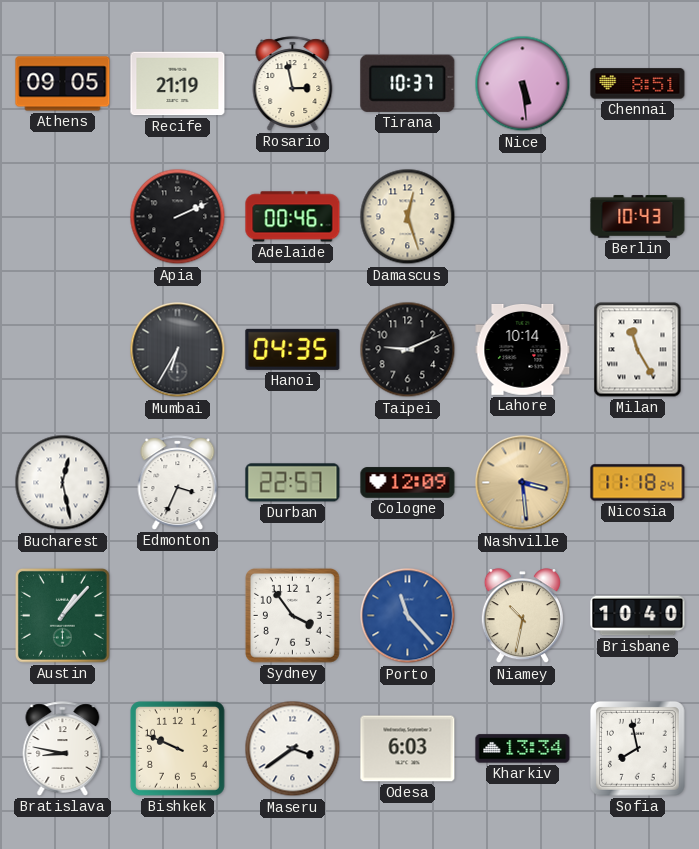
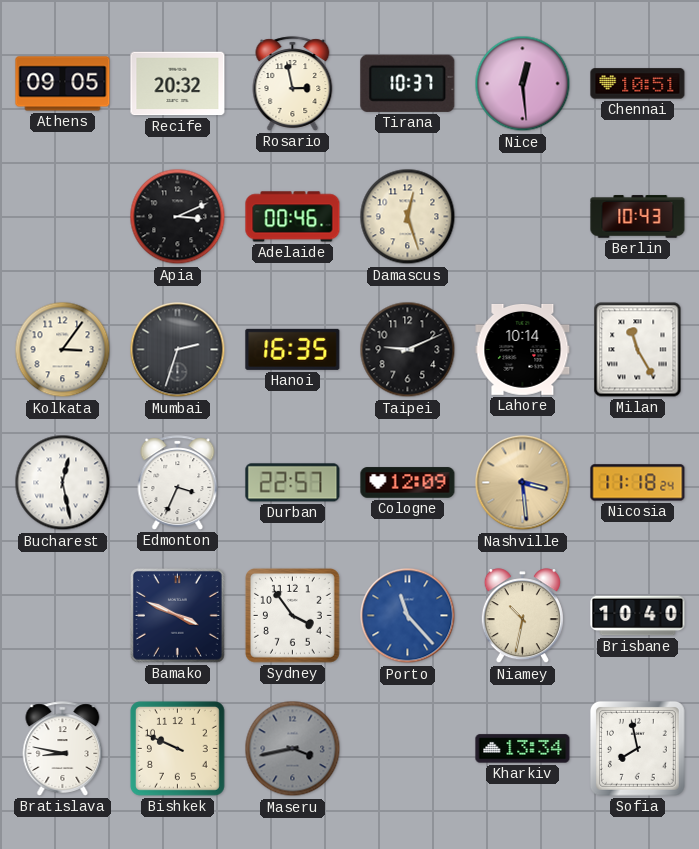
Recife: 21:19 -> 20:32 (178, 84)
Nice: 5:29 -> 12:29 (523, 84)
Chennai: 8:51 -> 10:51 (638, 84)
Apia: 2:11 -> 3:11 (178, 217)
Kolkata: none -> 3:06 (63, 350)
Mumbai: 6:35 -> 2:33 (178, 350)
Hanoi: 04:35 -> 16:35 (293, 349)
Austin: 1:07 -> none (62, 615)
Bamako: none -> 3:49 (177, 615)
Maseru: 3:39 -> 3:43 (293, 749)
Maseru dial: white -> grey (293, 749)
Odesa: 6:03 -> none (408, 749)
